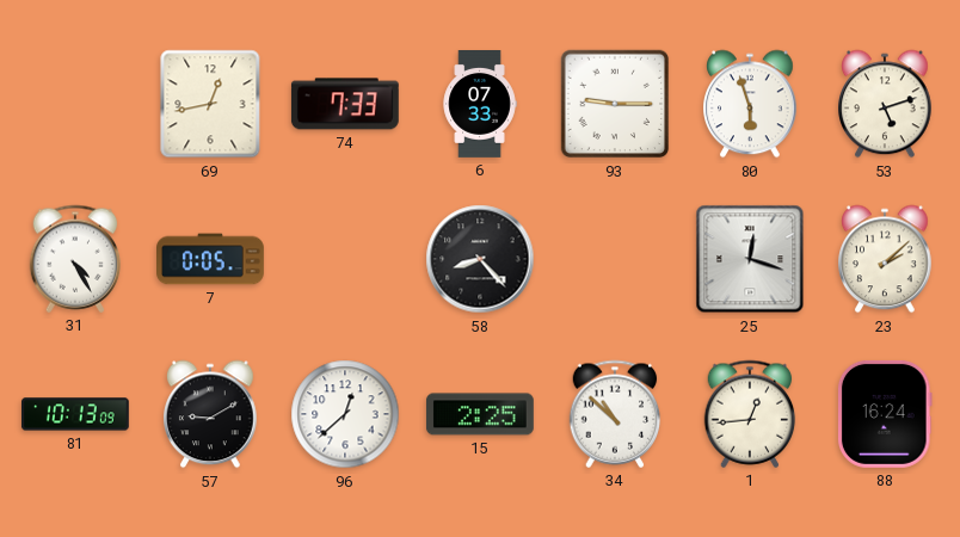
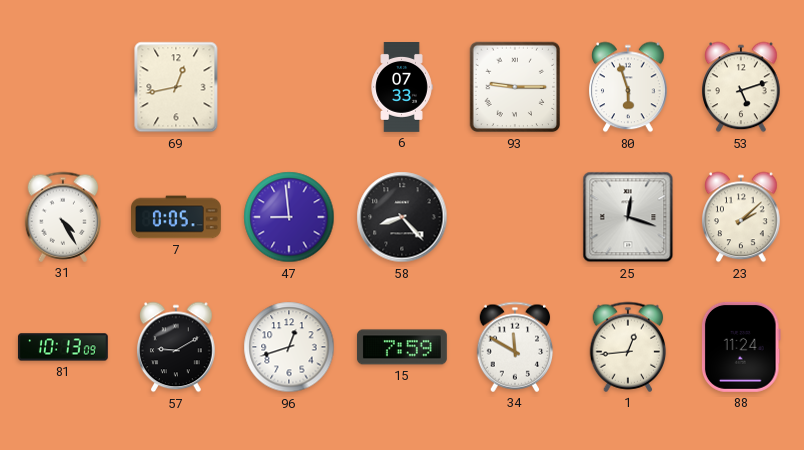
74: 7:33 -> none (345, 104)
47: none -> 8:59 (289, 217)
96: 12:38 -> 12:42 (289, 347)
15: 2:25 -> 7:59 (402, 347)
34: 10:52 -> 11:50 (515, 347)
88: 16:24 -> 11:24 (741, 347)
